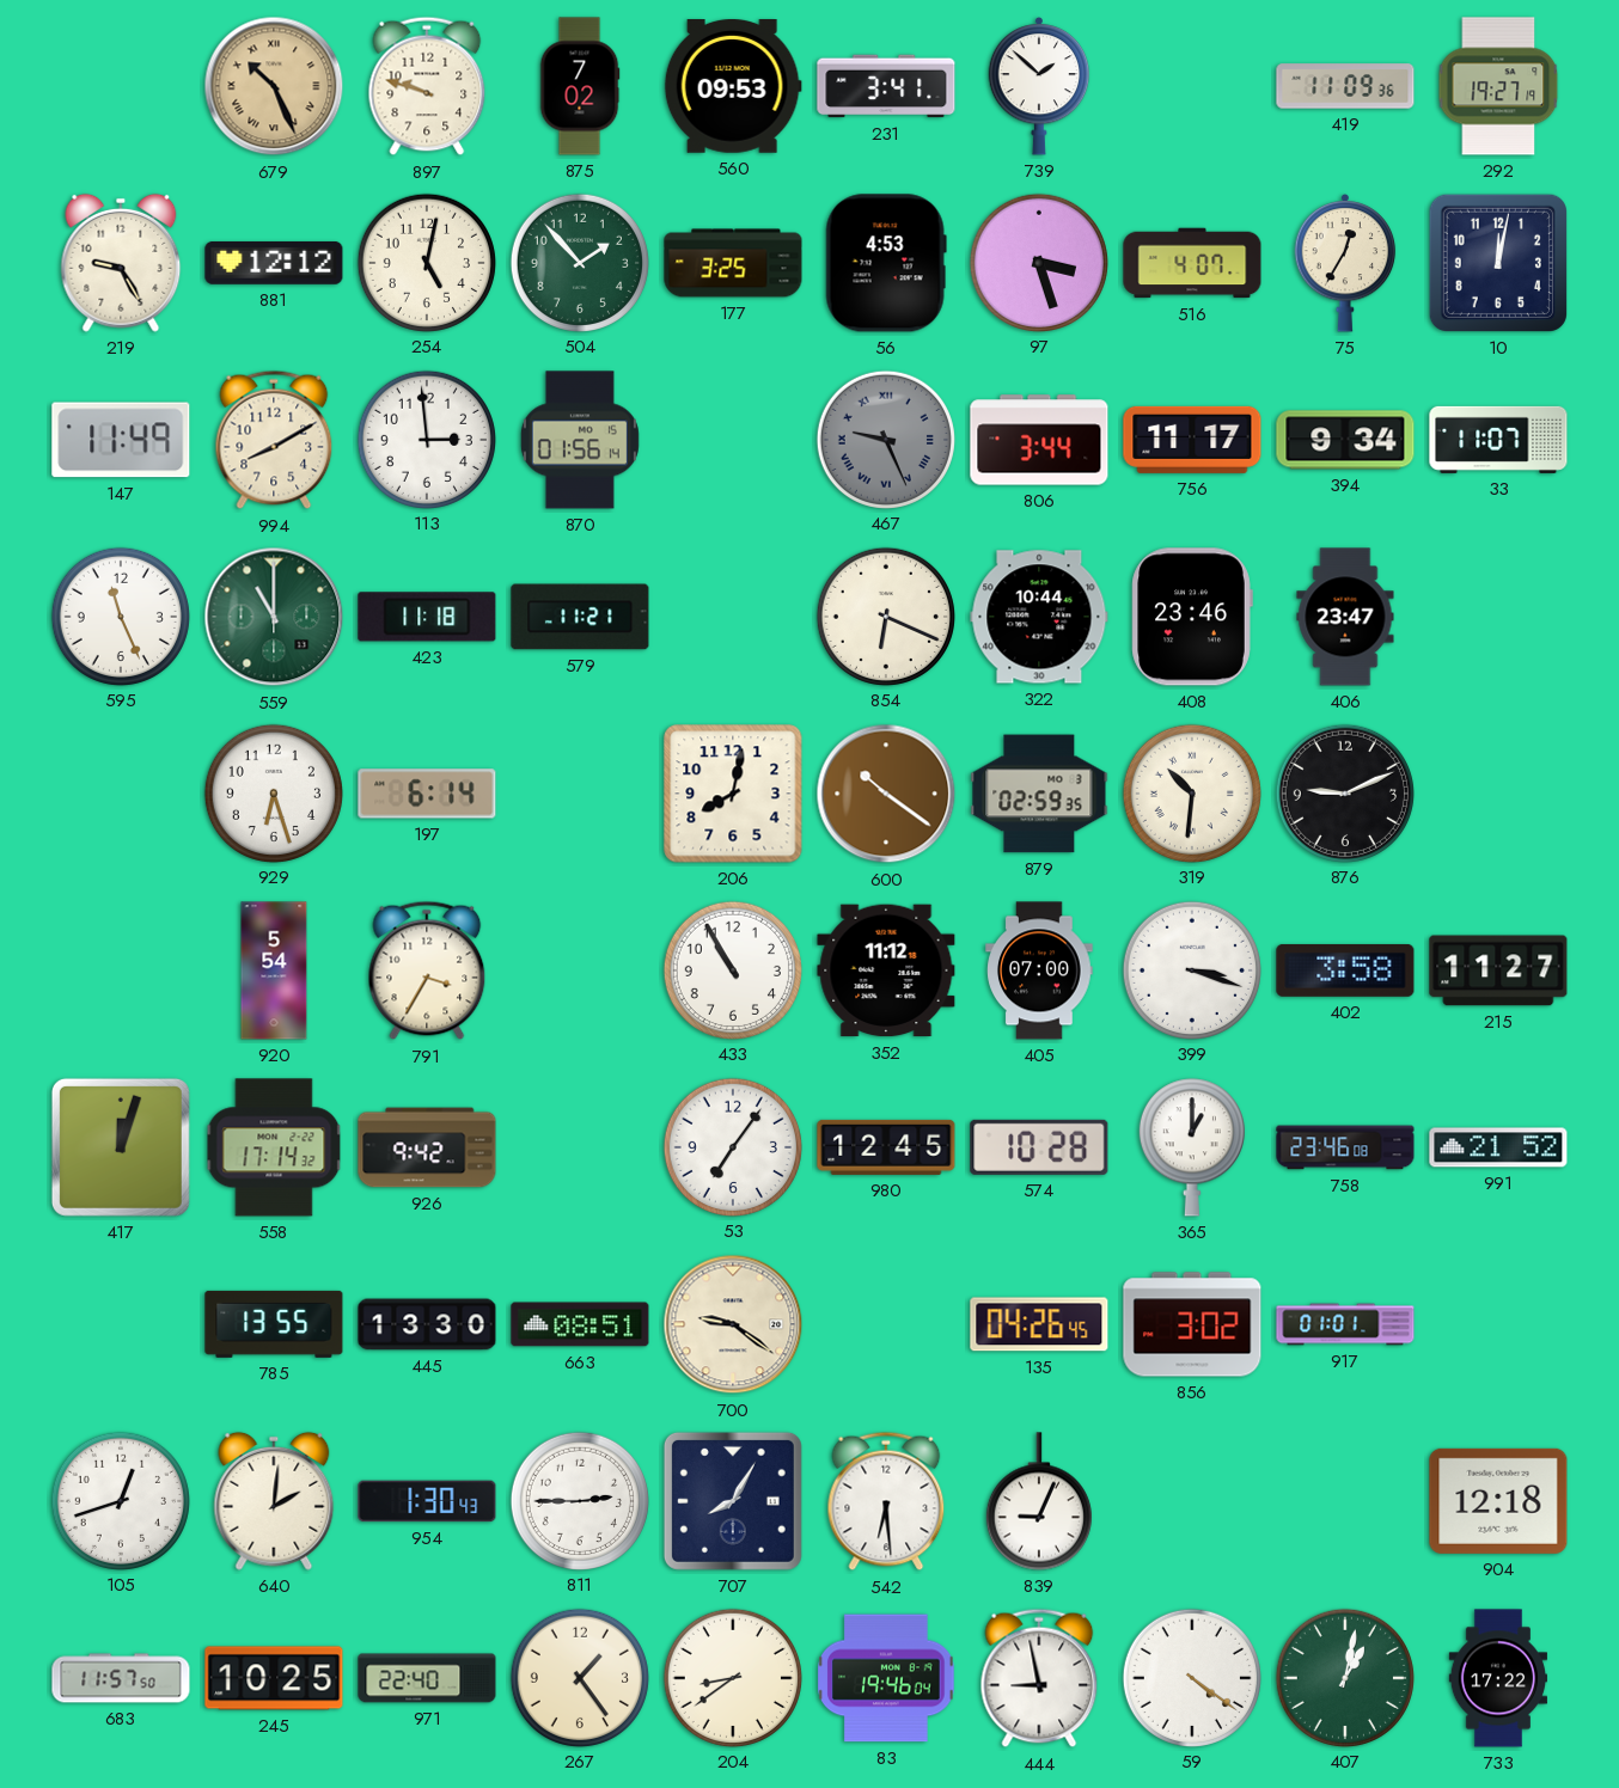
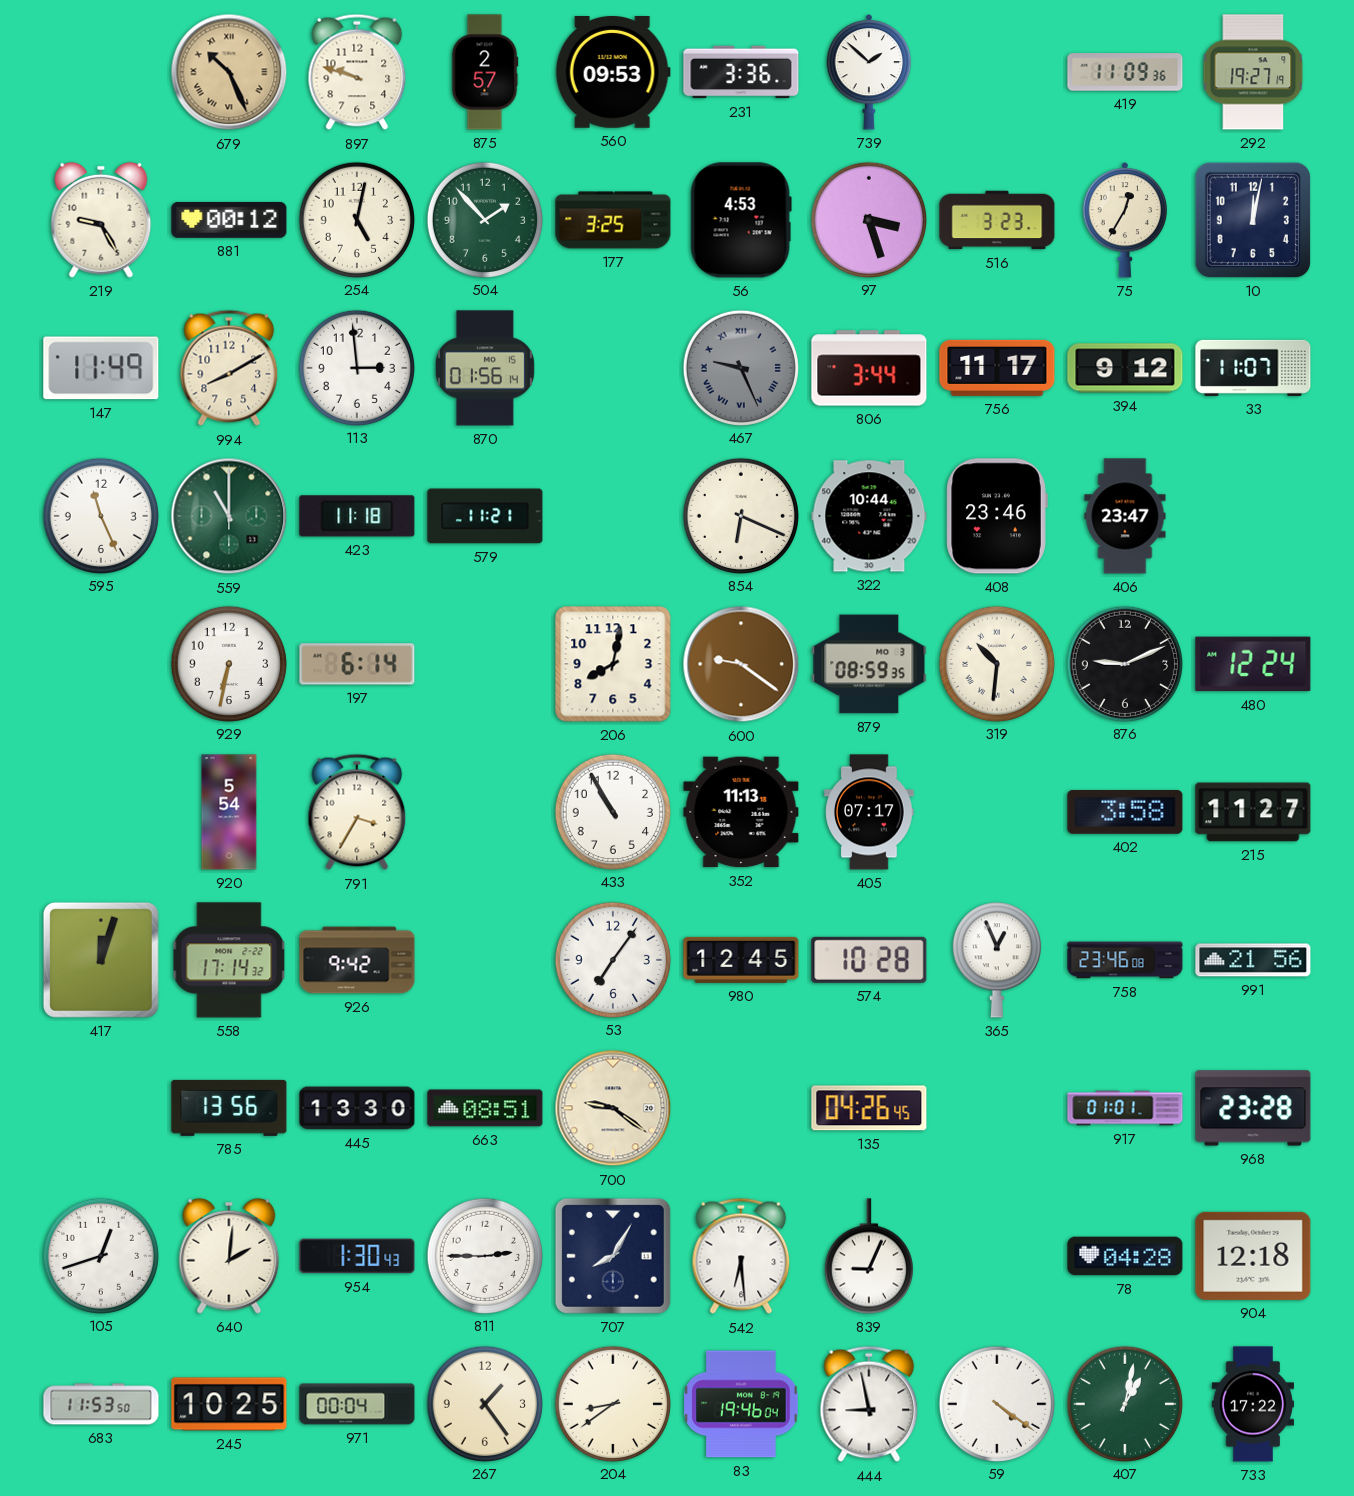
875: 7:02 -> 2:57 (485, 72)
231: 3:41 -> 3:36 (741, 72)
881: 12:12 -> 00:12 (229, 220)
516: 4:07 -> 3:23 (997, 220)
394: 9:34 -> 9:12 (1125, 368)
929: 6:27 -> 6:32 (228, 663)
600: 10:21 -> 9:21 (741, 664)
879: 02:59 -> 08:59 (869, 664)
480: none -> 12:24 (1253, 664)
352: 11:12 -> 11:13 (741, 812)
405: 07:00 -> 07:17 (869, 812)
399: 3:18 -> none (1191, 969)
365: 1:00 -> 12:56 (997, 960)
991: 21:52 -> 21:56 (1253, 960)
785: 13:55 -> 13:56 (229, 1108)
856: 3:02 -> none (1192, 1324)
968: none -> 23:28 (1253, 1108)
78: none -> 04:28 (1125, 1256)
683: 11:57 -> 11:53 (101, 1404)
971: 22:40 -> 00:04 (357, 1404)
